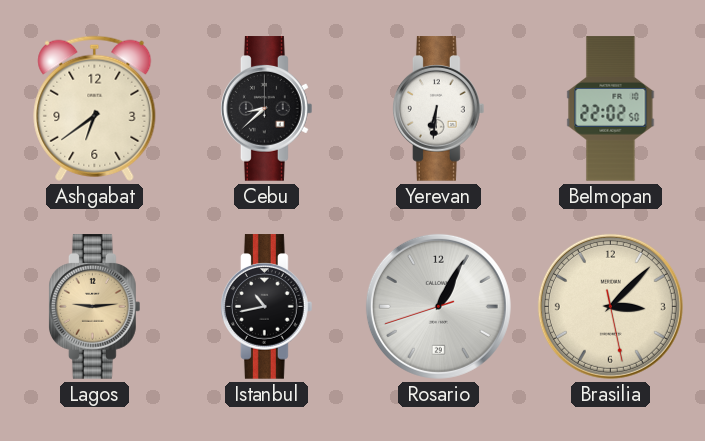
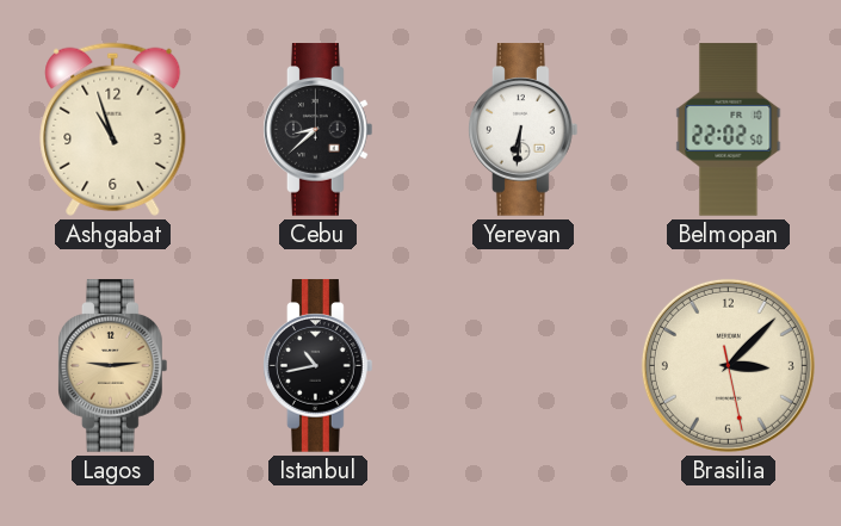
Ashgabat: 6:39 -> 10:57 (113, 129)
Rosario: 1:04 -> none (438, 306)
